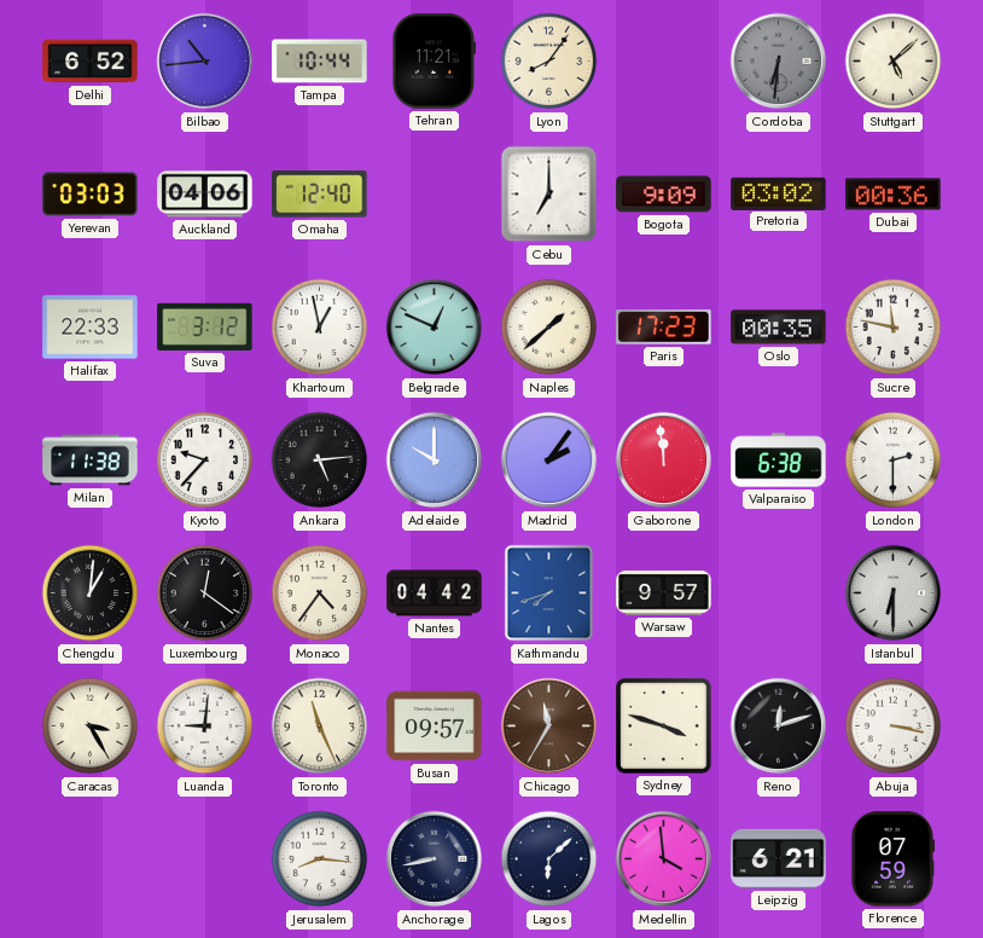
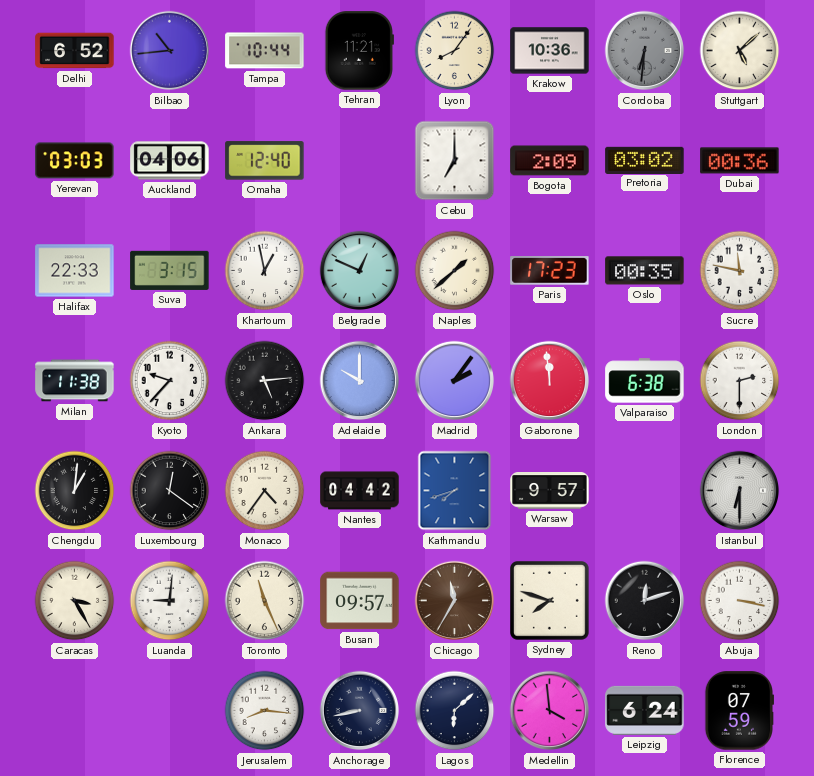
Krakow: none -> 10:36 (550, 51)
Bogota: 9:09 -> 2:09 (550, 161)
Suva: 3:12 -> 3:15 (170, 270)
Sydney: 3:48 -> 7:48 (550, 601)
Leipzig: 6:21 -> 6:24 (645, 710)
